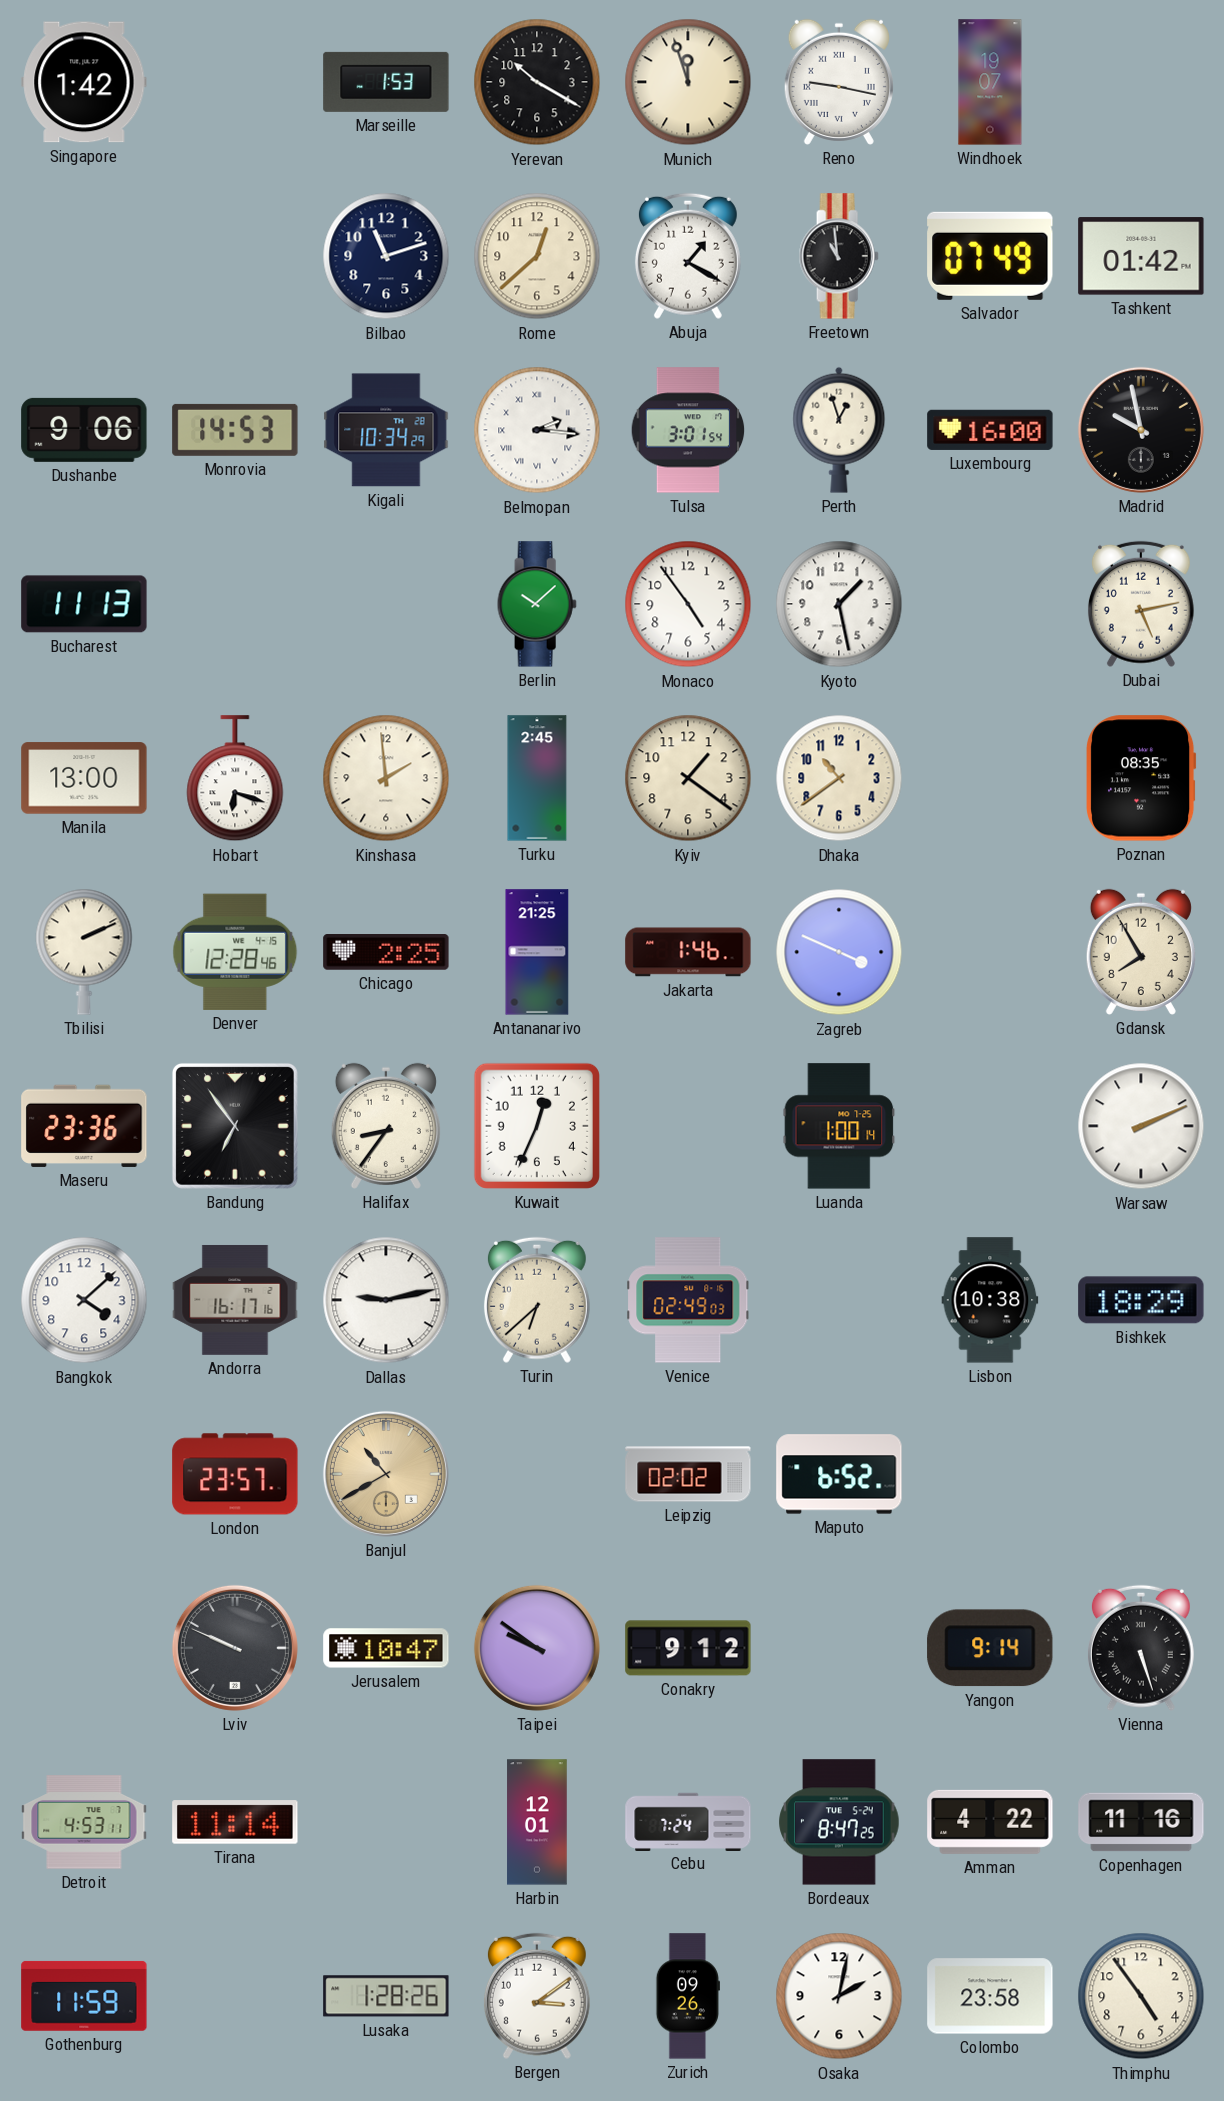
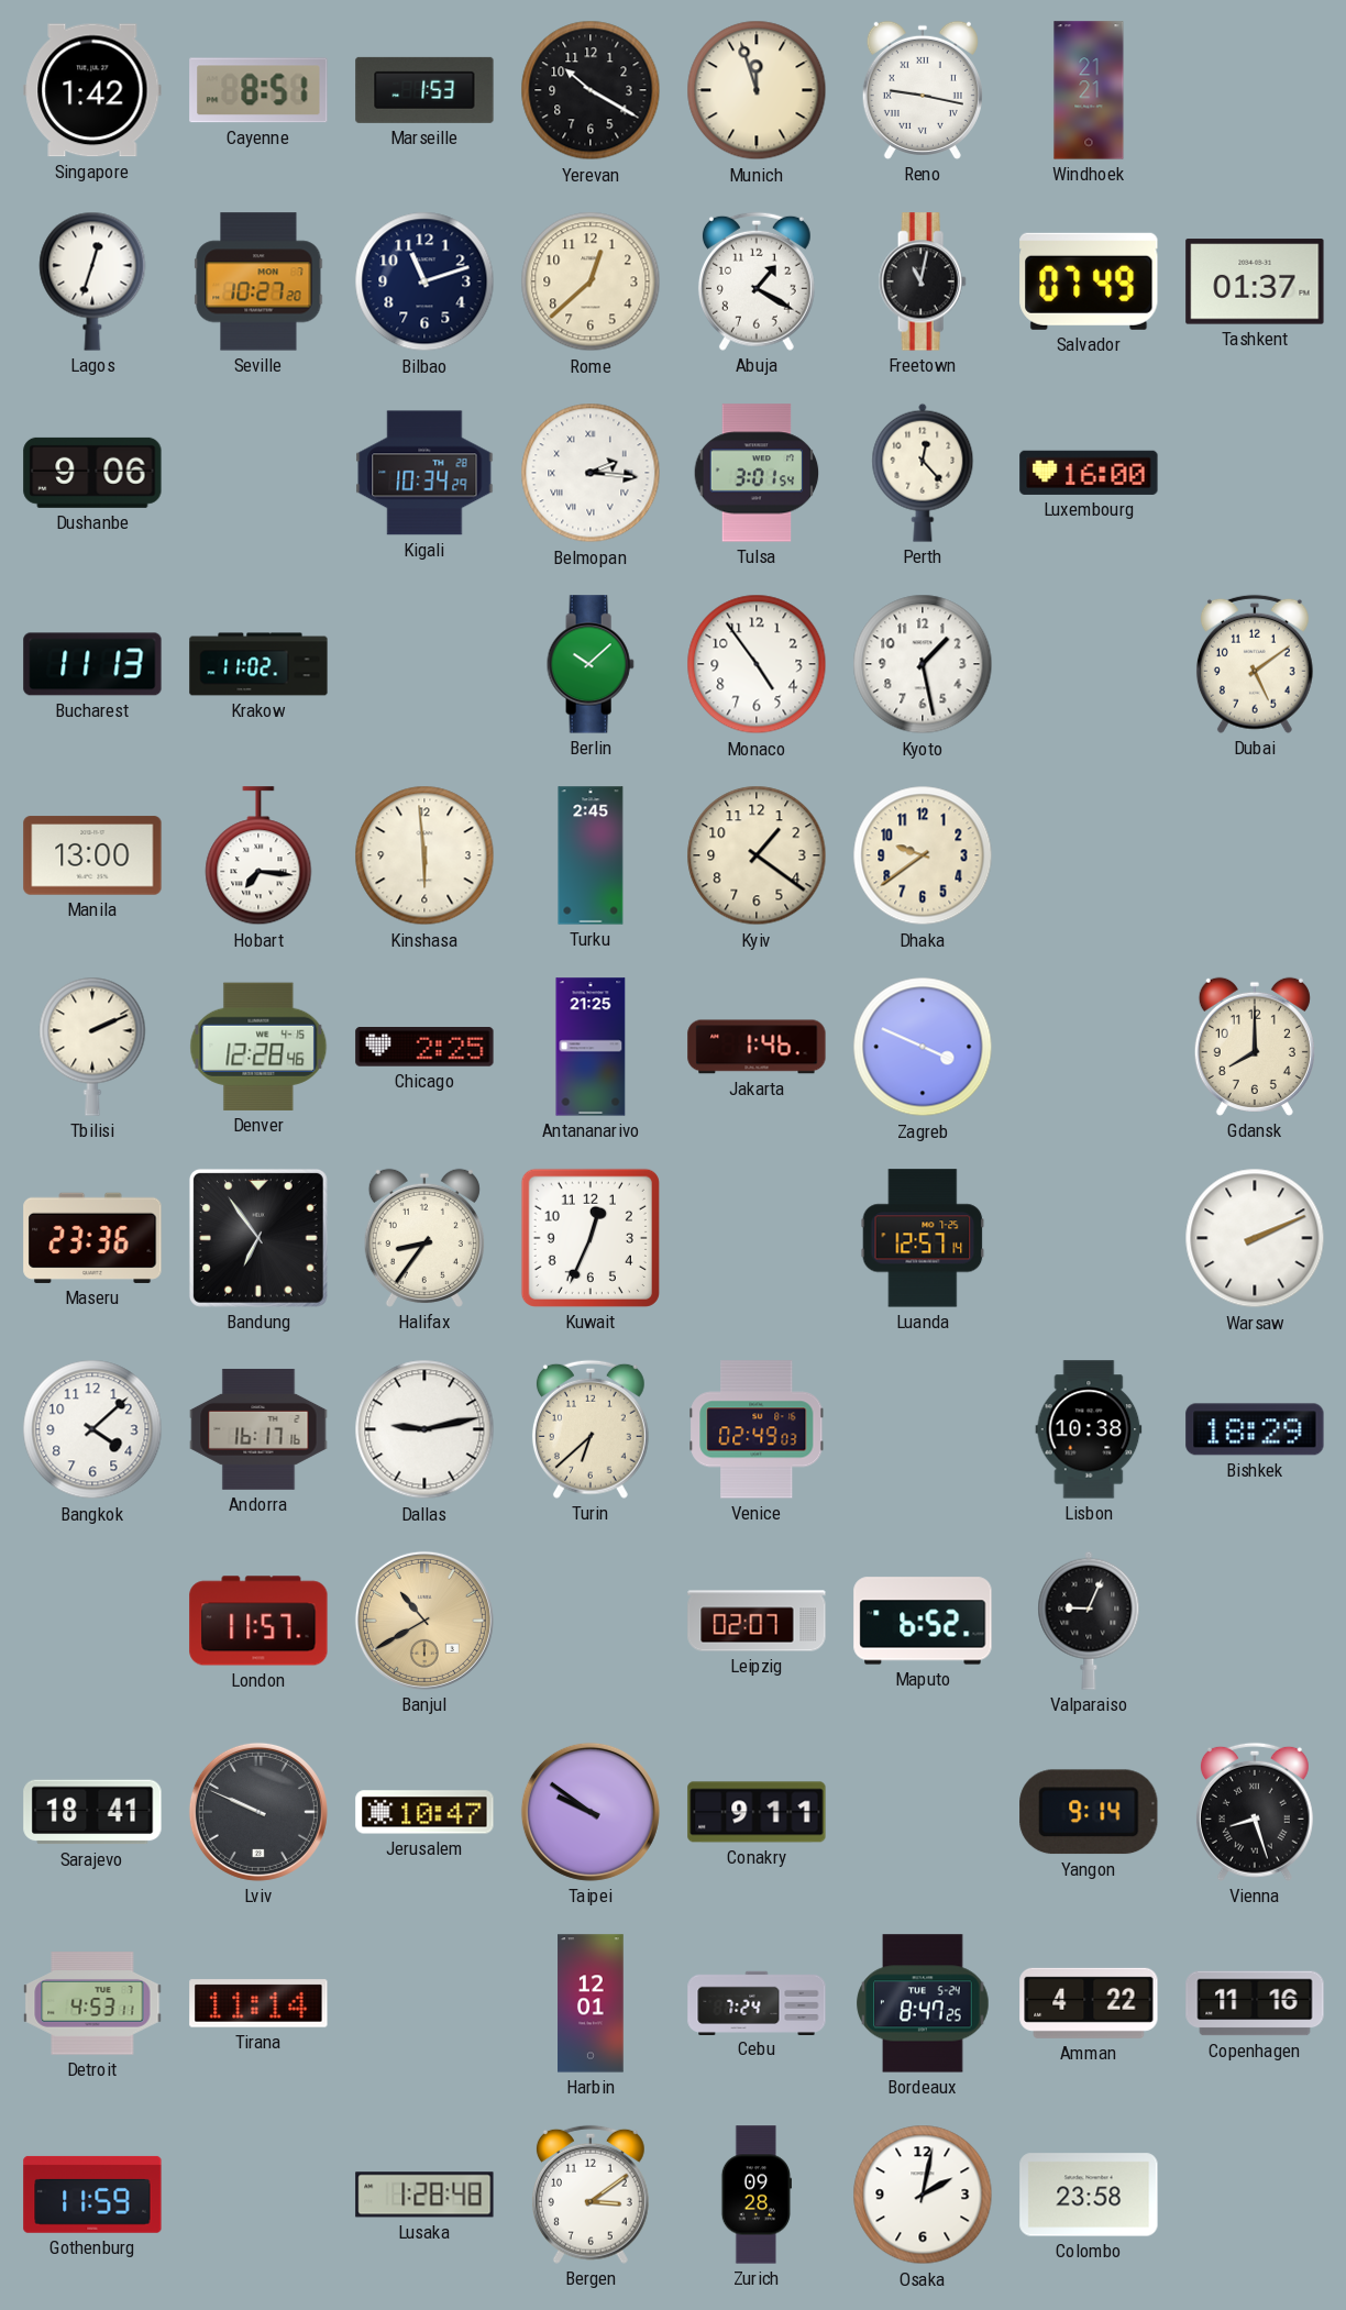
Cayenne: none -> 8:51 (258, 90)
Windhoek: 19:07 -> 21:21 (1089, 90)
Lagos: none -> 12:33 (92, 281)
Seville: none -> 10:27 (258, 281)
Freetown: 10:59 -> 11:02 (923, 281)
Tashkent: 01:42 -> 01:37 (1255, 281)
Monrovia: 14:53 -> none (235, 430)
Perth: 12:57 -> 12:23 (923, 473)
Madrid: 9:58 -> none (1141, 430)
Krakow: none -> 11:02 (258, 664)
Dubai: 5:13 -> 5:09 (1255, 664)
Hobart: 6:18 -> 7:16 (258, 856)
Kinshasa: 1:59 -> 5:59 (424, 855)
Dhaka: 10:39 -> 9:39 (923, 855)
Poznan: 08:35 -> none (1142, 778)
Gdansk: 7:55 -> 8:00 (1255, 1047)
Luanda: 1:00 -> 12:57 (923, 1238)
London: 23:57 -> 11:57 (258, 1621)
Leipzig: 02:02 -> 02:07 (757, 1621)
Valparaiso: none -> 9:04 (1089, 1621)
Sarajevo: none -> 18:41 (92, 1812)
Conakry: 9:12 -> 9:11 (757, 1812)
Vienna: 5:27 -> 8:27 (1255, 1812)
Lusaka: 1:28:26 -> 1:28:48 (424, 2195)
Zurich: 09:26 -> 09:28 (757, 2195)
Thimphu: 4:54 -> none (1141, 1996)
